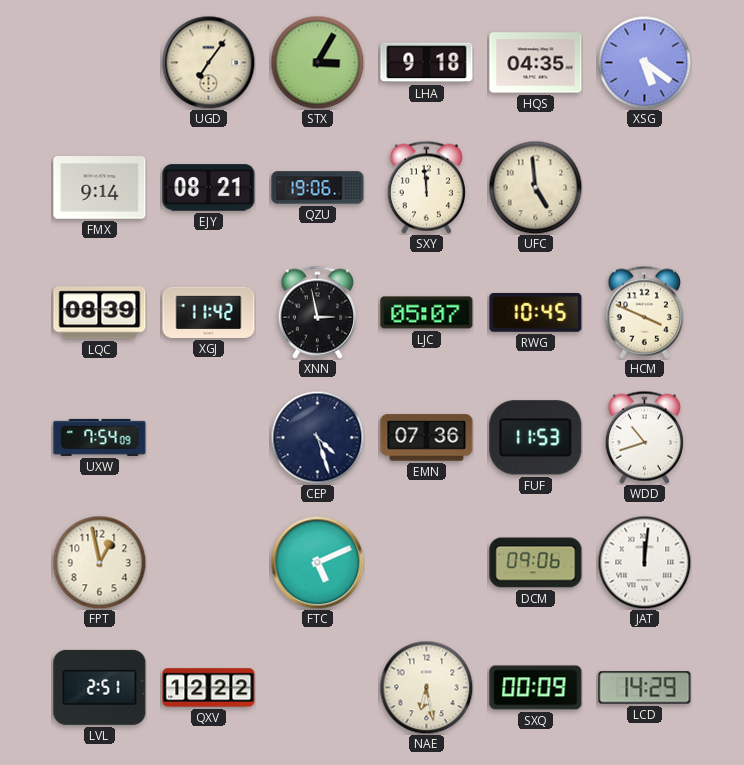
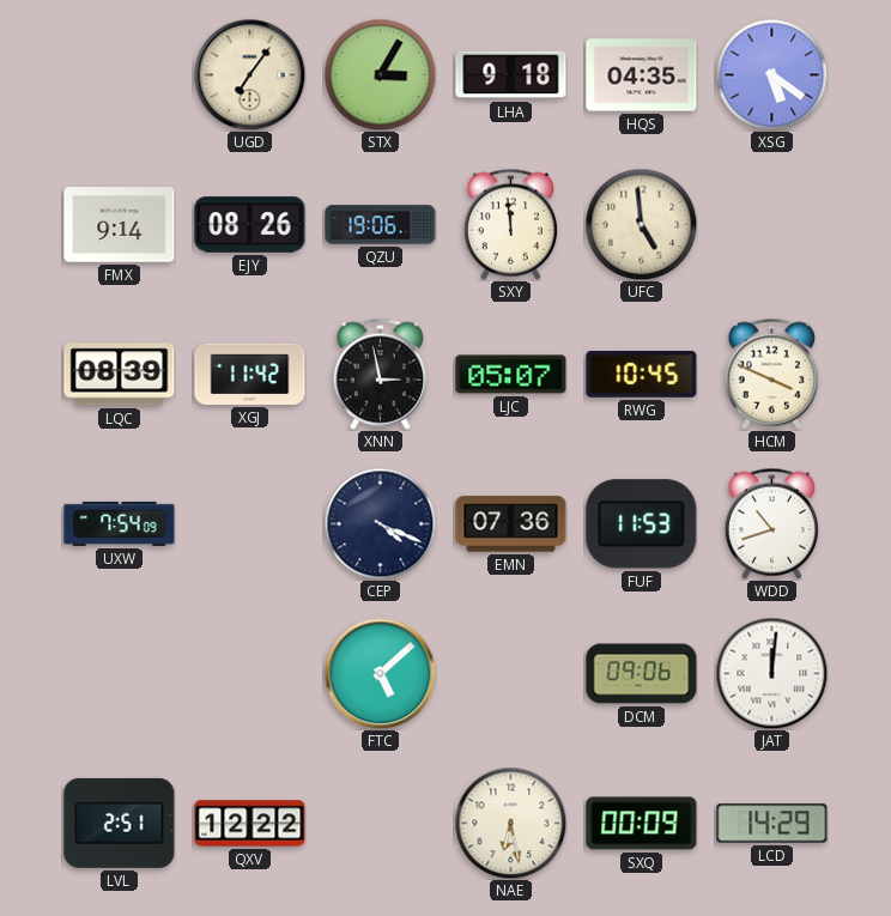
EJY: 08:21 -> 08:26 (250, 225)
CEP: 4:27 -> 4:19 (380, 523)
FPT: 12:58 -> none (99, 562)
FTC: 5:11 -> 5:08 (380, 673)
